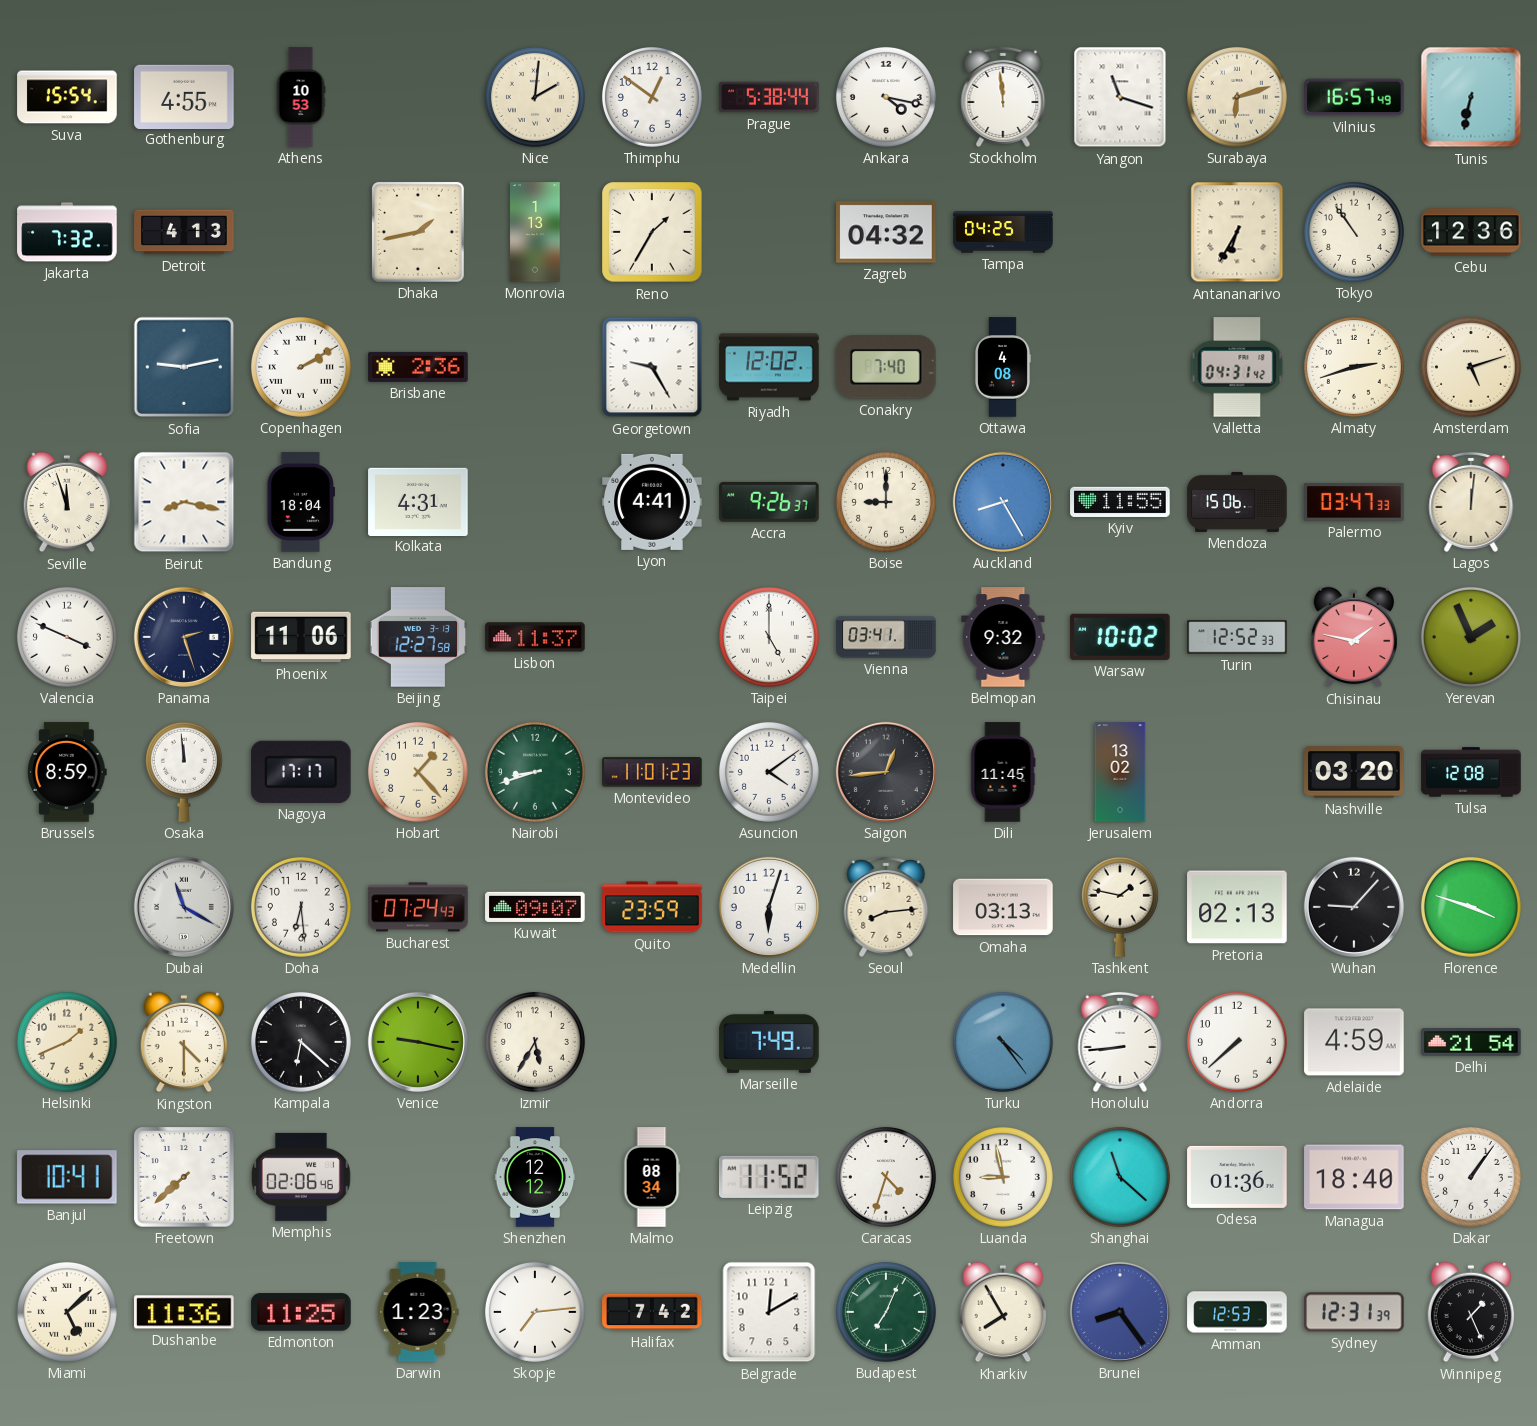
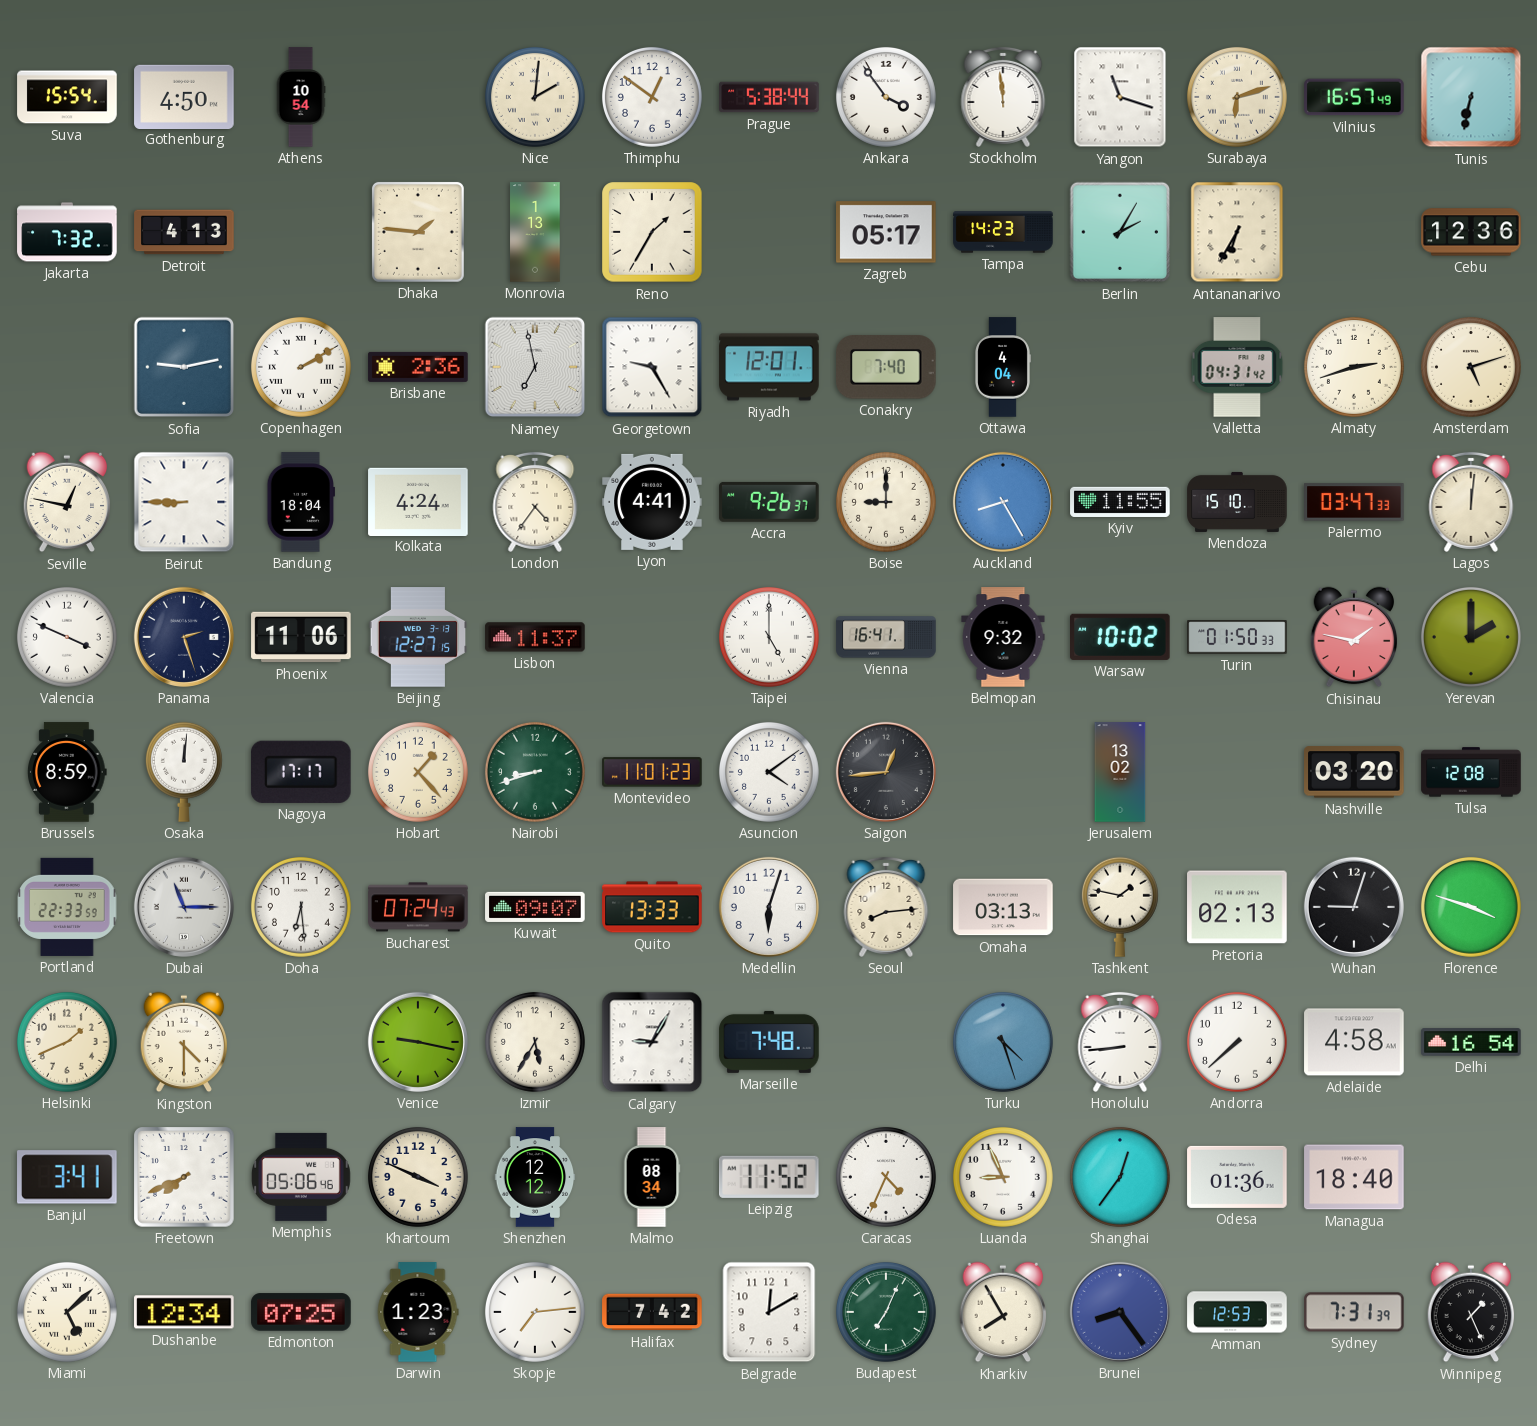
Gothenburg: 4:55 -> 4:50 (184, 96)
Athens: 10:53 -> 10:54 (301, 97)
Ankara: 4:17 -> 3:54 (886, 97)
Dhaka: 1:43 -> 1:46 (418, 232)
Zagreb: 04:32 -> 05:17 (886, 232)
Tampa: 04:25 -> 14:23 (1003, 232)
Berlin: none -> 2:05 (1120, 232)
Tokyo: 10:54 -> none (1354, 232)
Niamey: none -> 6:58 (535, 367)
Riyadh: 12:02 -> 12:01 (769, 367)
Ottawa: 4:08 -> 4:04 (1003, 367)
Seville: 11:57 -> 12:47 (67, 502)
Beirut: 8:17 -> 8:45 (184, 502)
Kolkata: 4:31 -> 4:24 (418, 501)
London: none -> 4:36 (535, 502)
Mendoza: 15:06 -> 15:10 (1237, 502)
Beijing: 12:27:58 -> 12:27:15 (418, 637)
Vienna: 03:41 -> 16:41 (886, 637)
Turin: 12:52 -> 01:50 (1237, 637)
Yerevan: 1:56 -> 2:00 (1471, 637)
Osaka: 11:59 -> 12:01 (184, 772)
Dili: 11:45 -> none (1003, 772)
Portland: none -> 22:33 (67, 907)
Dubai: 11:20 -> 11:15 (184, 907)
Quito: 23:59 -> 13:33 (652, 907)
Wuhan: 9:07 -> 9:03 (1354, 907)
Kampala: 6:22 -> none (301, 1042)
Calgary: none -> 9:05 (652, 1042)
Marseille: 7:49 -> 7:48 (769, 1042)
Turku: 4:24 -> 4:27 (1003, 1042)
Adelaide: 4:59 -> 4:58 (1354, 1042)
Delhi: 21:54 -> 16:54 (1471, 1042)
Banjul: 10:41 -> 3:41 (67, 1177)
Freetown: 7:38 -> 7:41 (184, 1177)
Memphis: 02:06 -> 05:06 (301, 1177)
Khartoum: none -> 3:49 (418, 1177)
Caracas: 4:33 -> 4:34 (886, 1177)
Luanda: 8:58 -> 8:56 (1003, 1177)
Shanghai: 11:22 -> 12:36 (1120, 1177)
Dakar: 1:06 -> none (1471, 1177)
Dushanbe: 11:36 -> 12:34 (184, 1312)
Edmonton: 11:25 -> 07:25 (301, 1312)
Sydney: 12:31 -> 7:31 (1354, 1312)
